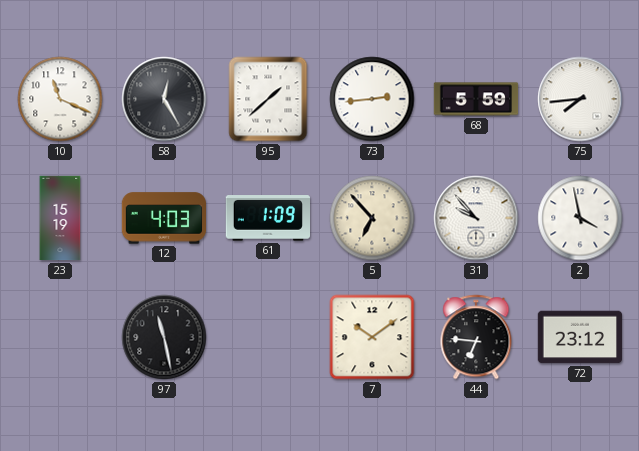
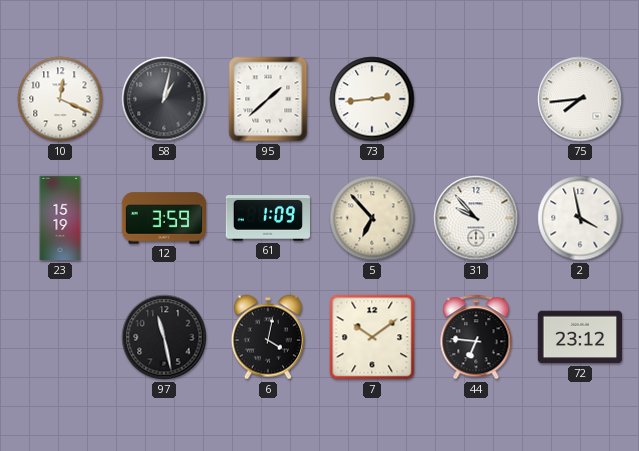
10: 11:19 -> 12:19 (60, 99)
58: 12:25 -> 1:02 (164, 99)
68: 5:59 -> none (476, 99)
12: 4:03 -> 3:59 (164, 218)
6: none -> 4:02 (268, 337)
